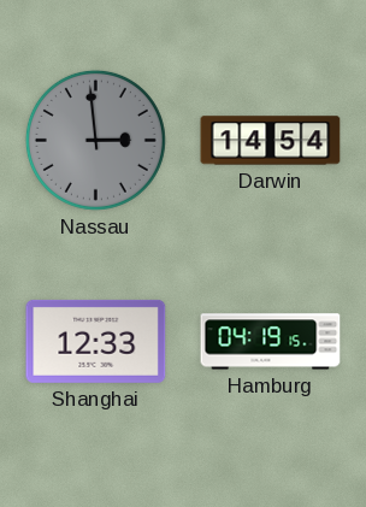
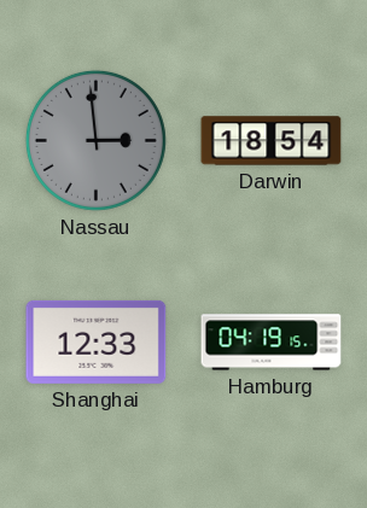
Darwin: 14:54 -> 18:54 (272, 141)
